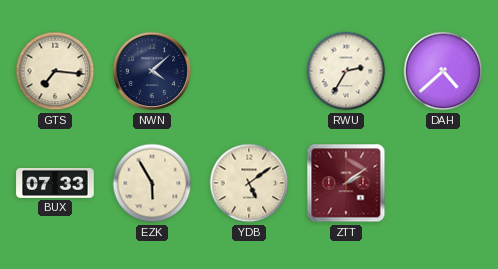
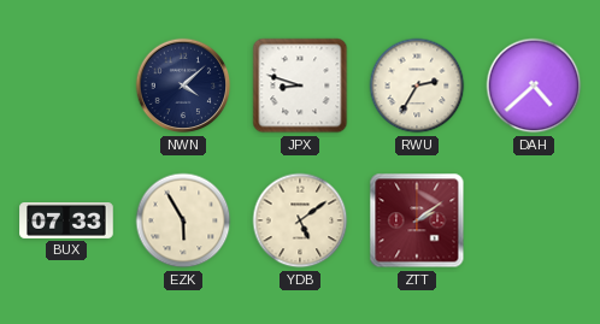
GTS: 7:16 -> none (55, 71)
JPX: none -> 8:48 (300, 86)
